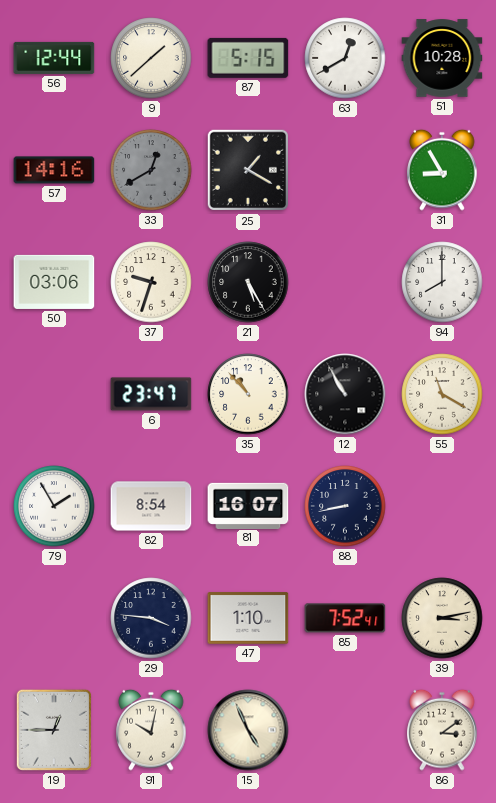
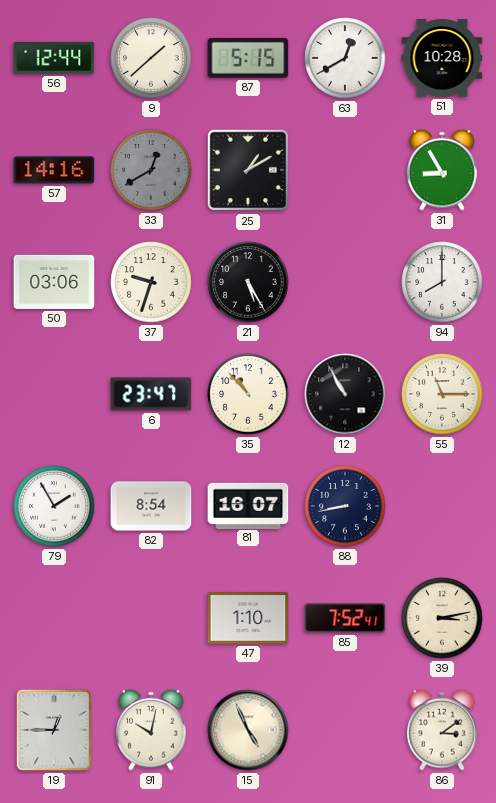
25: 1:20 -> 1:10 (247, 170)
55: 11:20 -> 11:15 (442, 394)
29: 3:46 -> none (151, 618)
